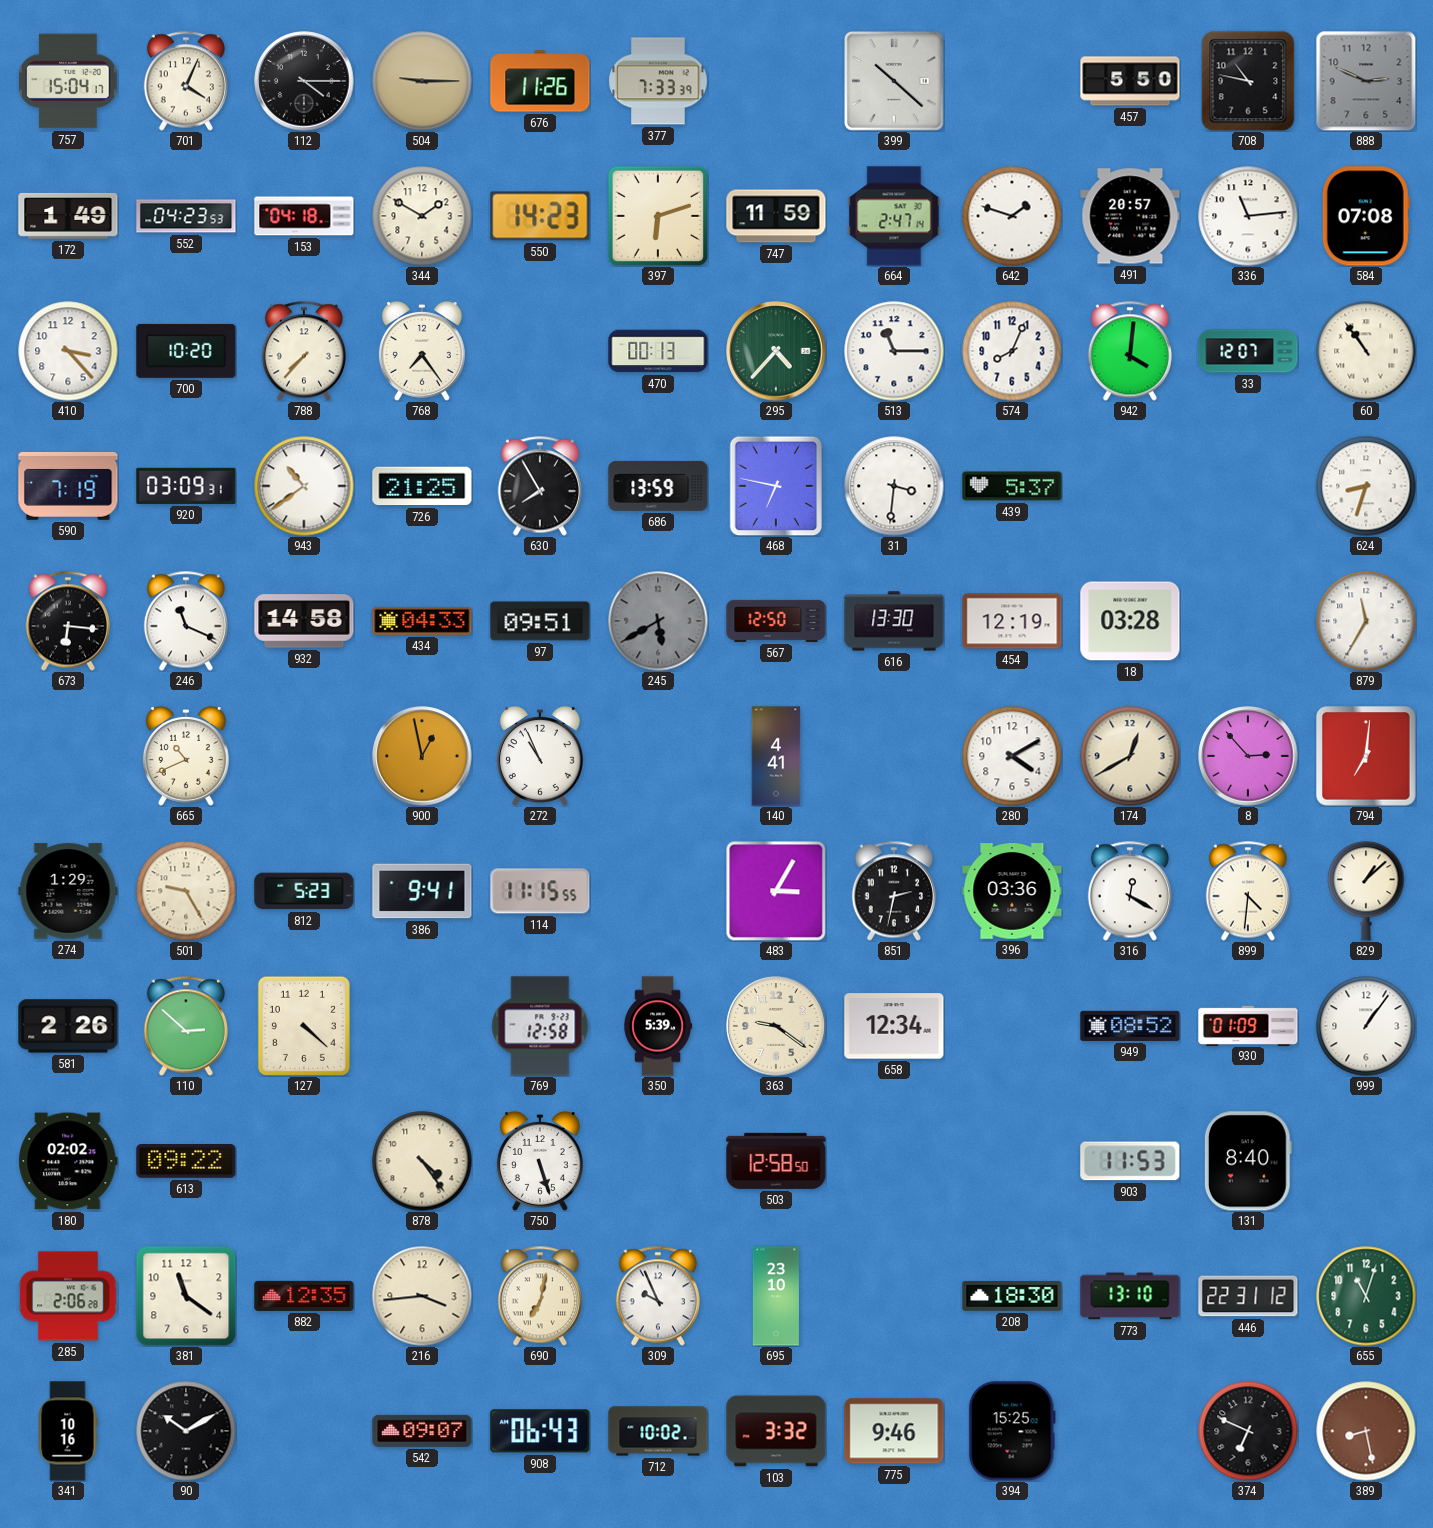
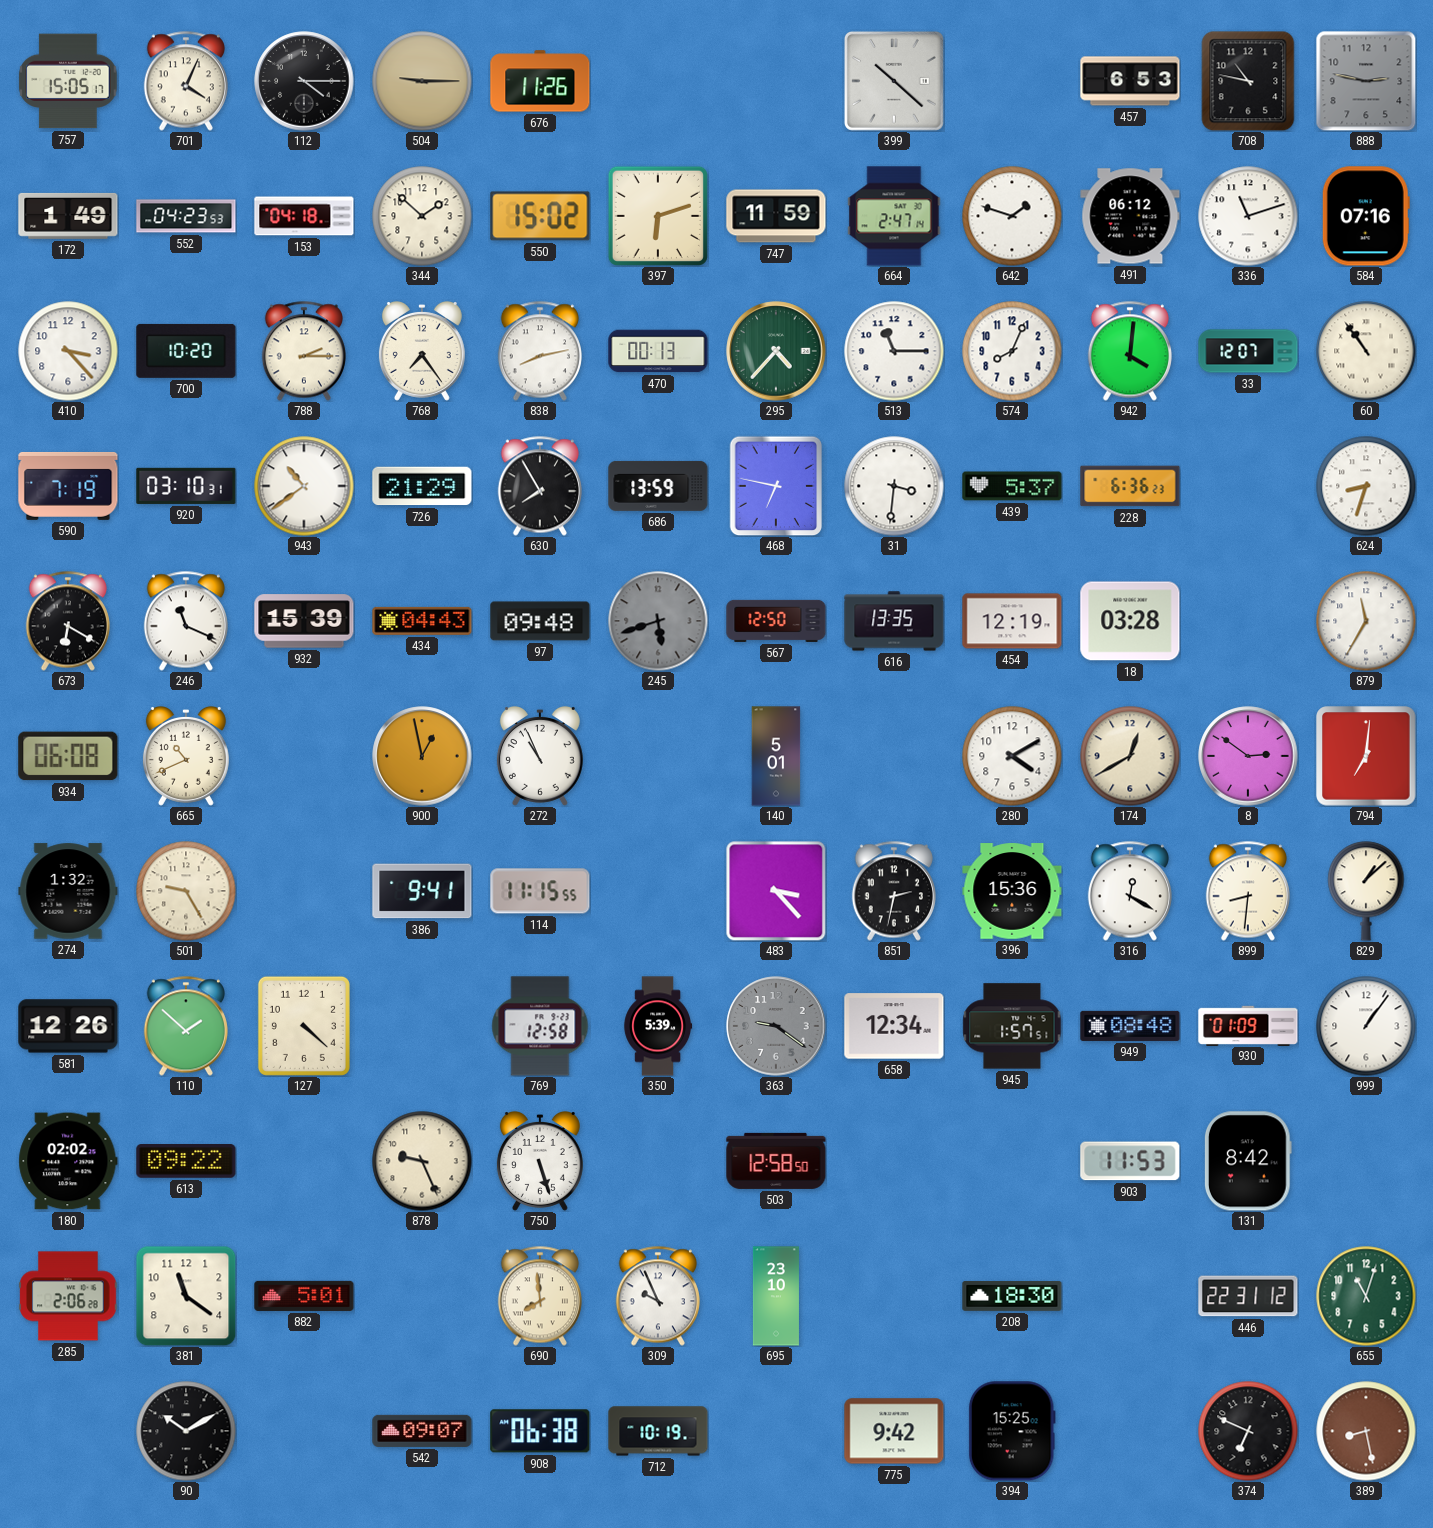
757: 15:04 -> 15:05 (68, 81)
377: 7:33 -> none (658, 81)
457: 5:50 -> 6:53 (1130, 81)
888: 2:49 -> 2:47 (1366, 81)
344: 1:50 -> 1:52 (422, 216)
550: 14:23 -> 15:02 (540, 216)
491: 20:57 -> 06:12 (1130, 216)
336: 11:14 -> 11:12 (1248, 216)
584: 07:08 -> 07:16 (1366, 216)
788: 7:37 -> 2:15 (304, 351)
838: none -> 8:13 (540, 351)
920: 03:09 -> 03:10 (186, 486)
726: 21:25 -> 21:29 (422, 486)
228: none -> 6:36 (1130, 486)
673: 6:16 -> 6:20 (68, 621)
932: 14:58 -> 15:39 (304, 621)
434: 04:33 -> 04:43 (422, 621)
97: 09:51 -> 09:48 (540, 621)
245: 5:40 -> 5:42 (658, 621)
616: 13:30 -> 13:35 (894, 621)
934: none -> 06:08 (68, 756)
140: 4:41 -> 5:01 (776, 756)
8: 2:53 -> 2:51 (1248, 756)
274: 1:29 -> 1:32 (68, 891)
812: 5:23 -> none (304, 891)
483: 3:05 -> 3:23 (776, 891)
396: 03:36 -> 15:36 (1012, 891)
899: 4:31 -> 8:31 (1248, 891)
581: 2:26 -> 12:26 (68, 1026)
110: 2:52 -> 1:52 (186, 1026)
363 dial: cream -> grey (776, 1026)
945: none -> 1:57 (1012, 1026)
949: 08:52 -> 08:48 (1130, 1026)
878: 4:24 -> 9:26 (422, 1161)
131: 8:40 -> 8:42 (1248, 1161)
882: 12:35 -> 5:01 (304, 1296)
216: 3:44 -> none (422, 1296)
690: 7:02 -> 7:59 (540, 1296)
773: 13:10 -> none (1130, 1296)
341: 10:16 -> none (68, 1431)
908: 06:43 -> 06:38 (540, 1431)
712: 10:02 -> 10:19 (658, 1431)
103: 3:32 -> none (776, 1431)
775: 9:46 -> 9:42 (894, 1431)
